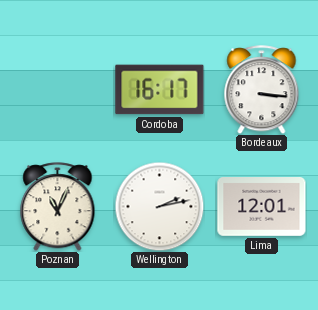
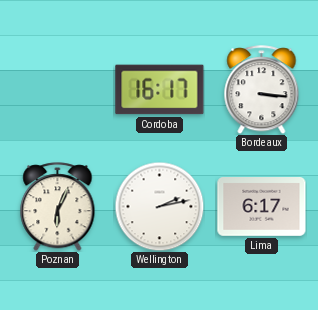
Poznan: 11:04 -> 6:04 (58, 207)
Lima: 12:01 -> 6:17 (262, 207)
